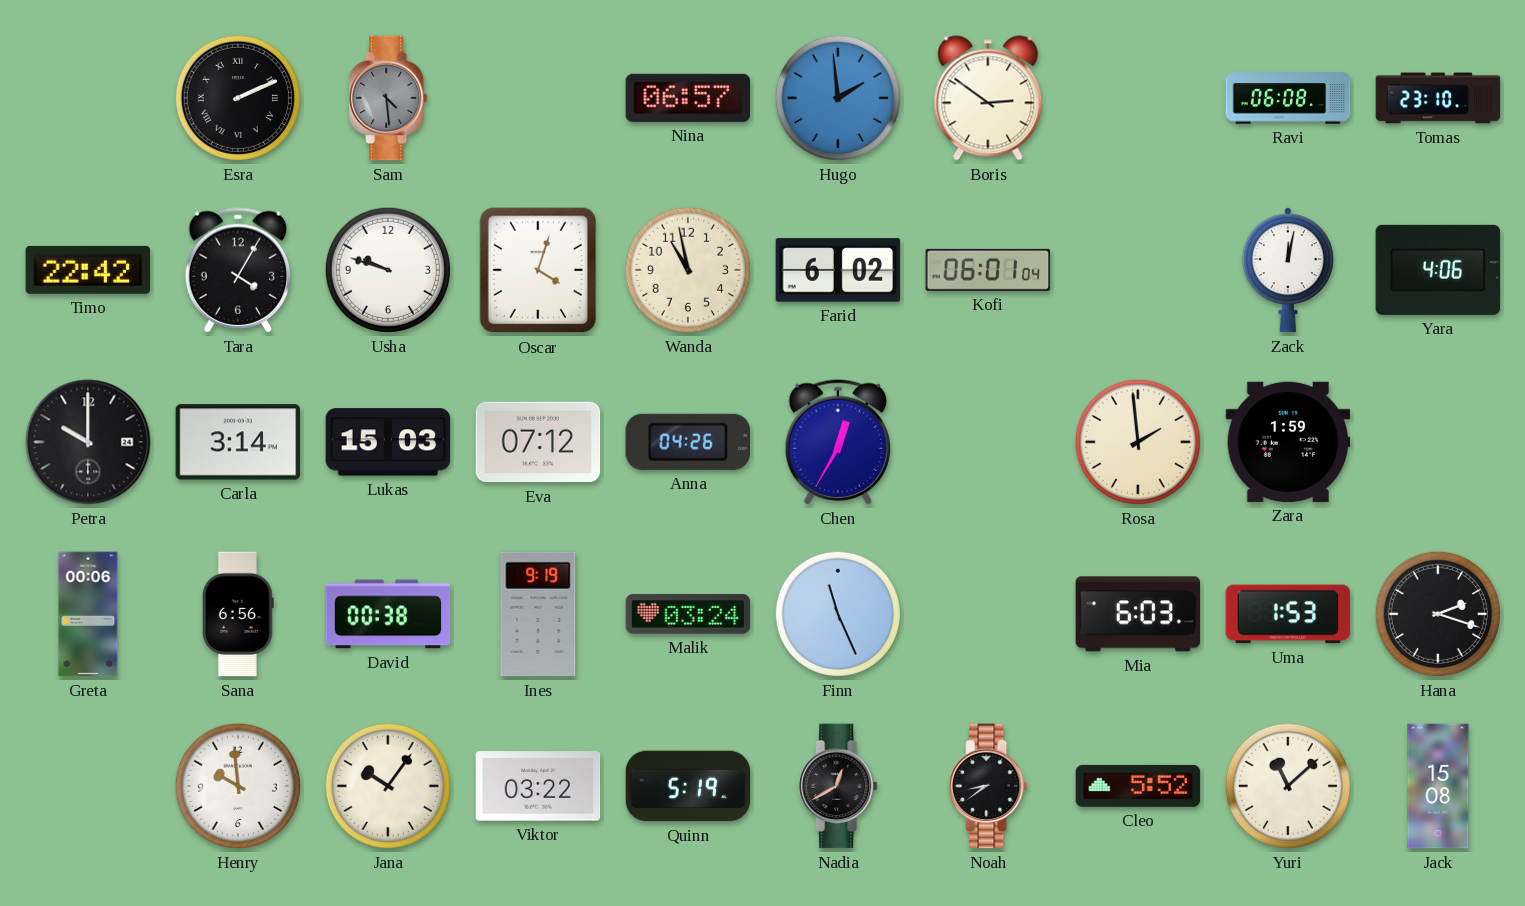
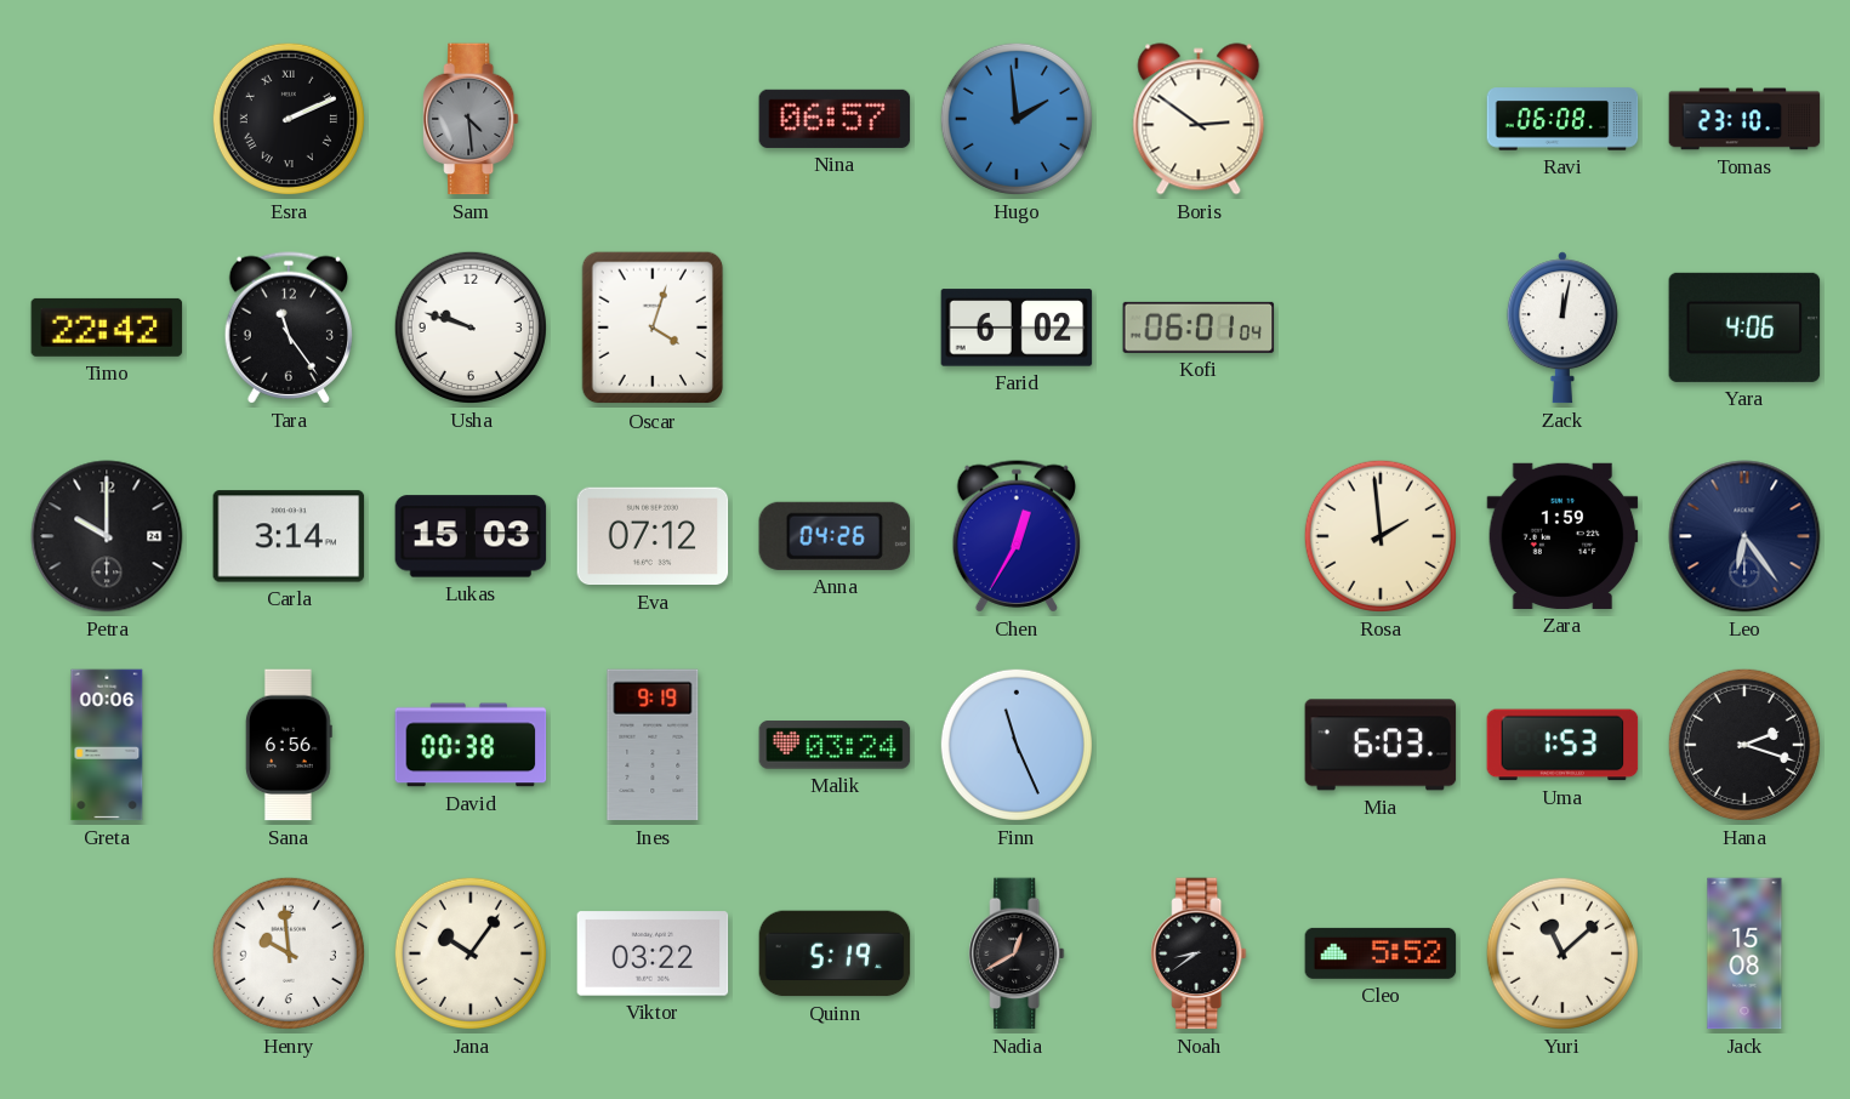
Tara: 4:05 -> 11:24 (288, 328)
Wanda: 10:58 -> none (688, 270)
Leo: none -> 6:24 (1744, 536)
